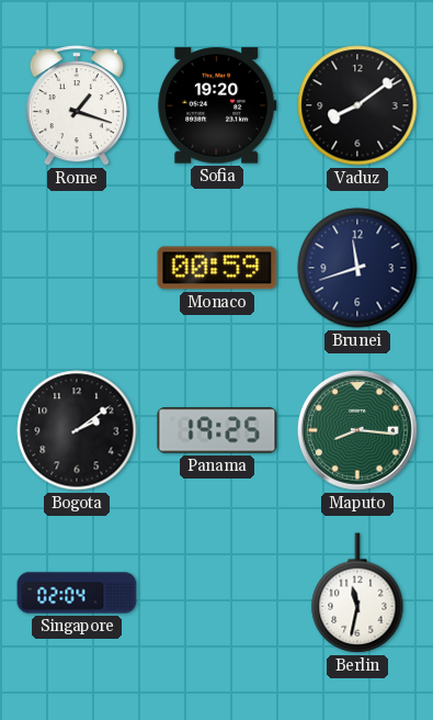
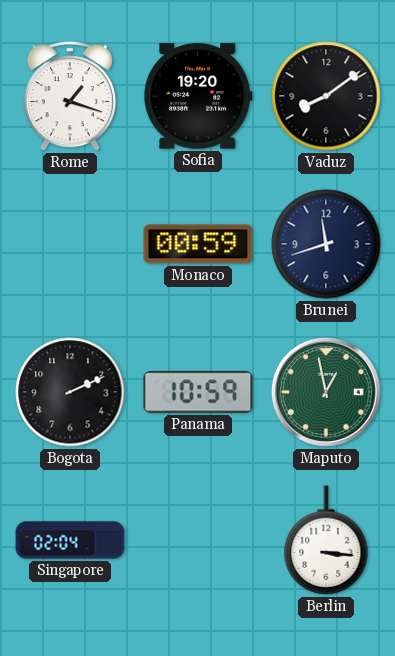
Bogota: 2:09 -> 2:11 (70, 392)
Panama: 19:25 -> 10:59 (198, 392)
Maputo: 8:16 -> 12:58 (326, 392)
Berlin: 11:32 -> 3:16 (326, 540)
